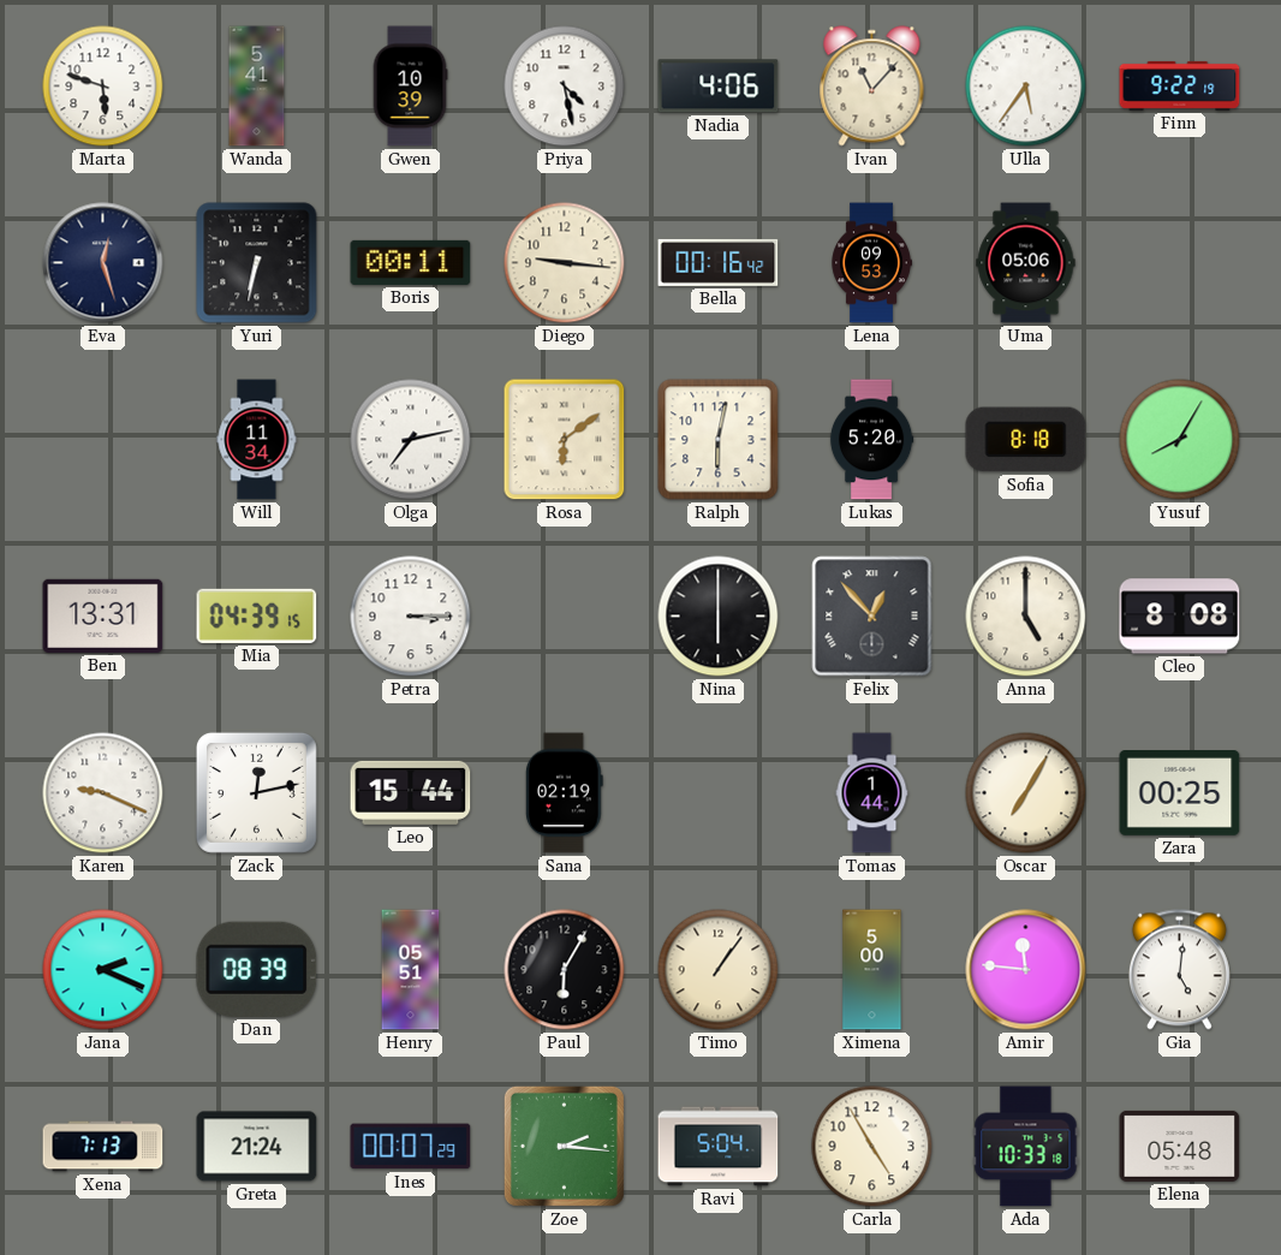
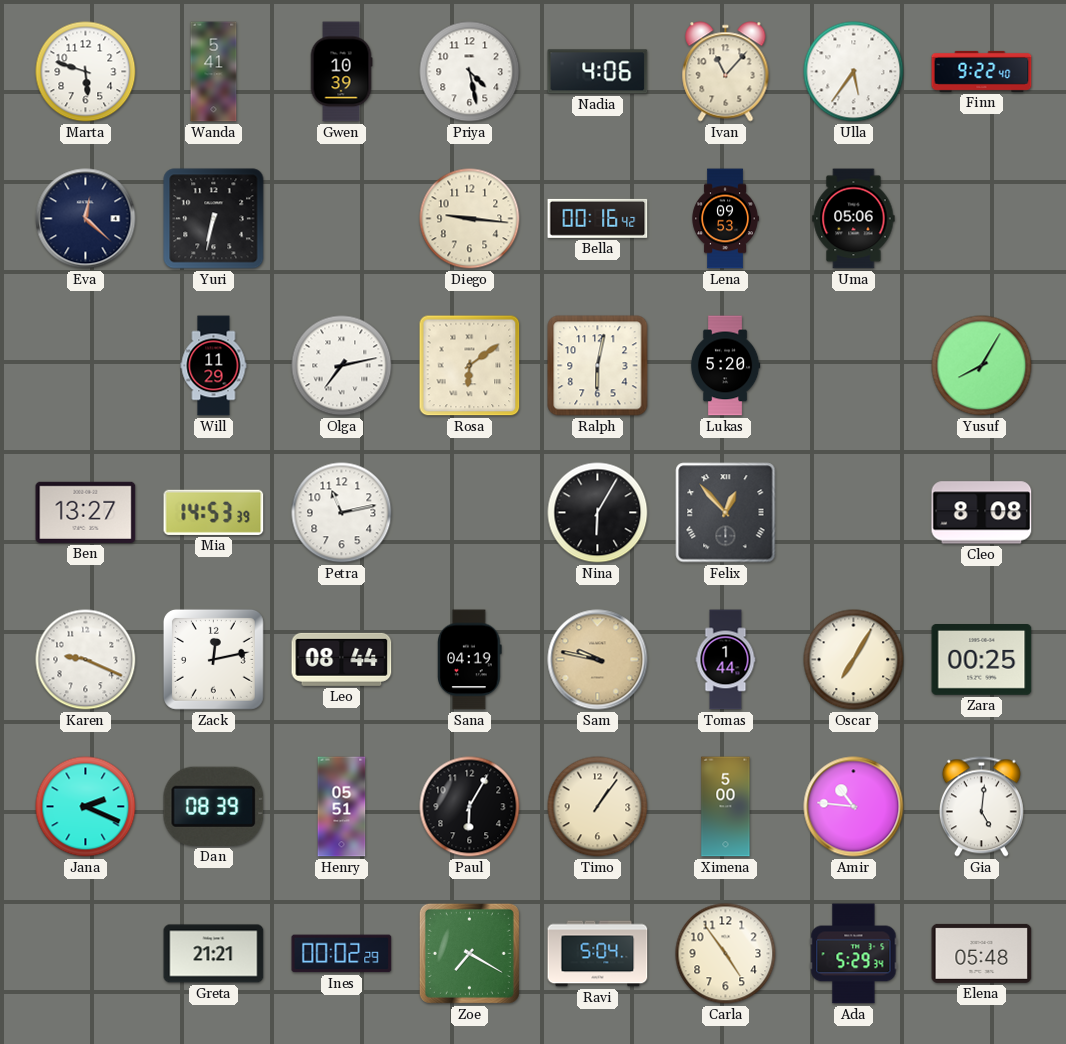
Finn: 9:22:19 -> 9:22:40 (982, 71)
Eva: 12:27 -> 12:22 (86, 219)
Boris: 00:11 -> none (411, 262)
Will: 11:34 -> 11:29 (214, 366)
Sofia: 8:18 -> none (1026, 440)
Ben: 13:31 -> 13:27 (86, 512)
Mia: 04:39 -> 14:53 (214, 512)
Petra: 3:15 -> 11:13 (342, 513)
Nina: 6:00 -> 6:05 (598, 513)
Anna: 5:00 -> none (1026, 617)
Leo: 15:44 -> 08:44 (342, 659)
Sana: 02:19 -> 04:19 (470, 660)
Sam: none -> 9:47 (598, 660)
Amir: 11:46 -> 10:46 (854, 807)
Xena: 7:13 -> none (103, 1147)
Greta: 21:24 -> 21:21 (214, 954)
Ines: 00:07 -> 00:02 (342, 954)
Zoe: 2:16 -> 7:20 (469, 953)
Carla: 4:55 -> 4:54 (726, 954)
Ada: 10:33 -> 5:29 (854, 954)
